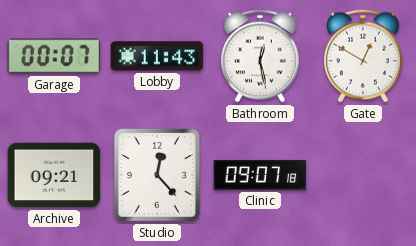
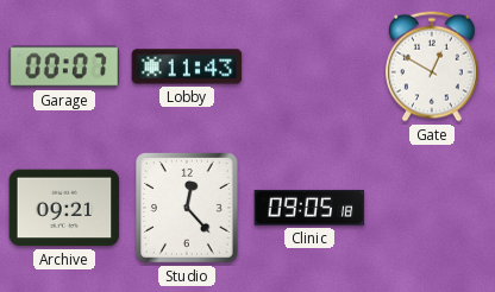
Bathroom: 12:28 -> none (261, 56)
Clinic: 09:07 -> 09:05 (309, 208)
